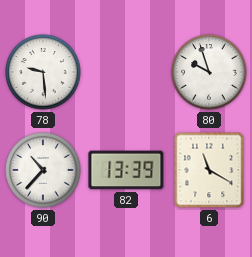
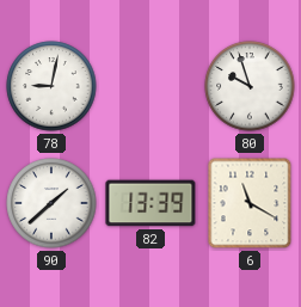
78: 9:29 -> 9:02 (51, 86)
90: 10:37 -> 1:38 (51, 203)
